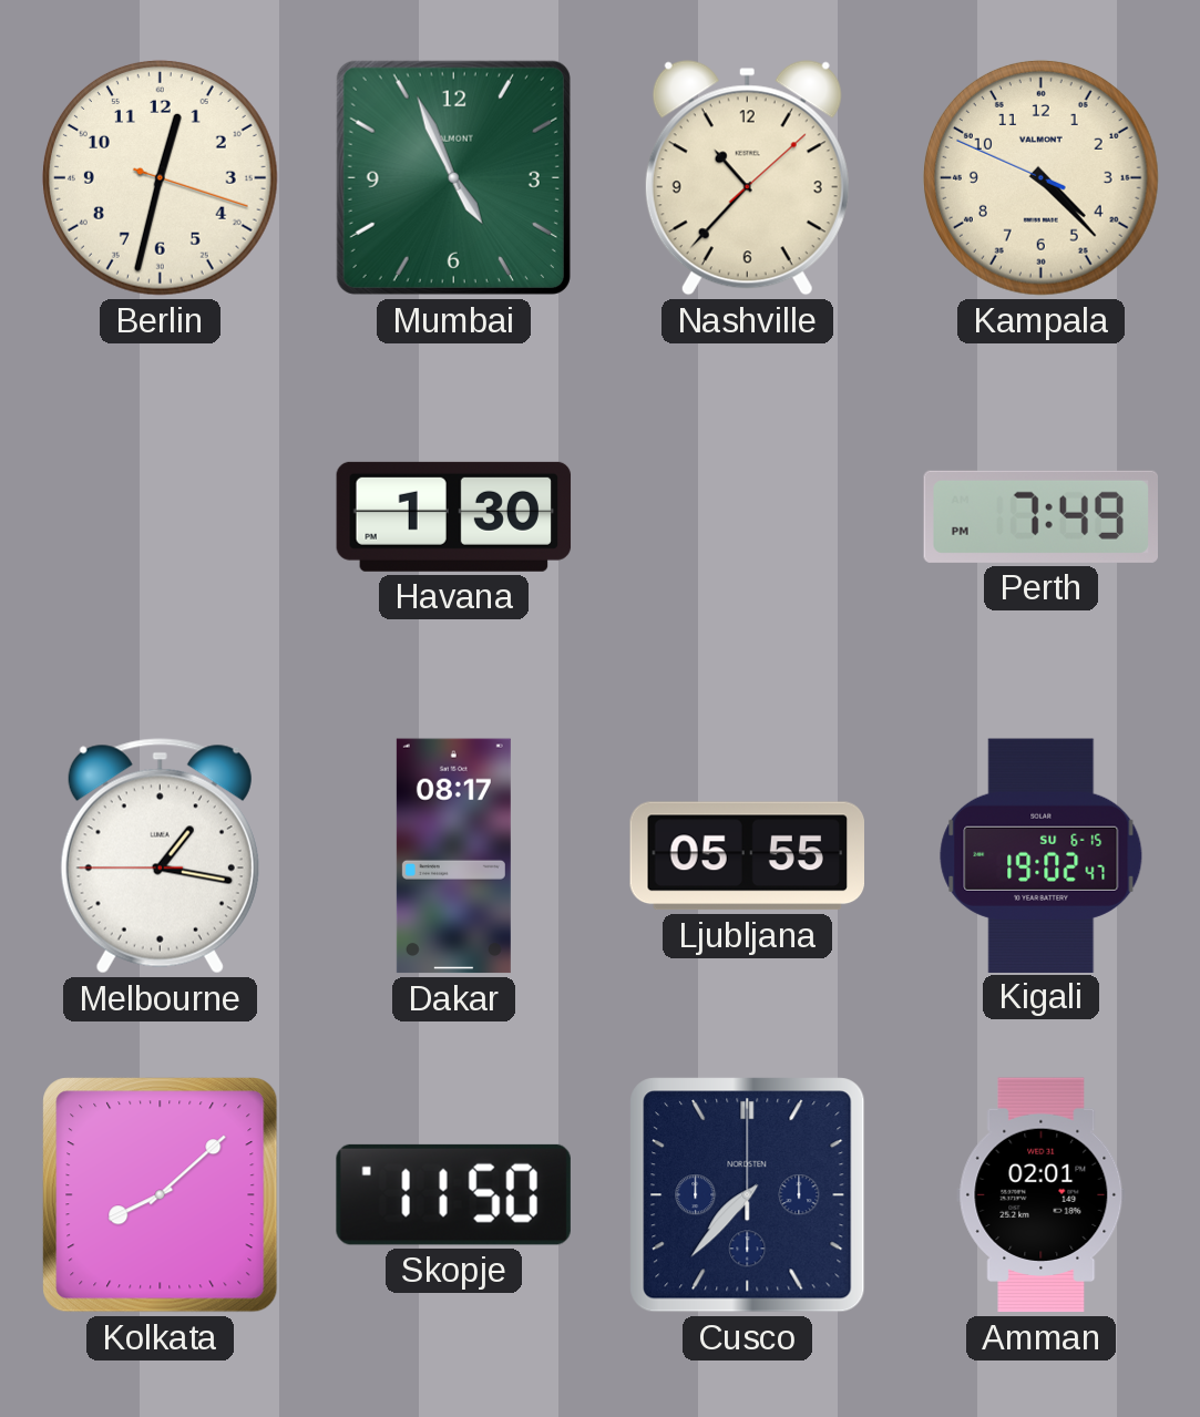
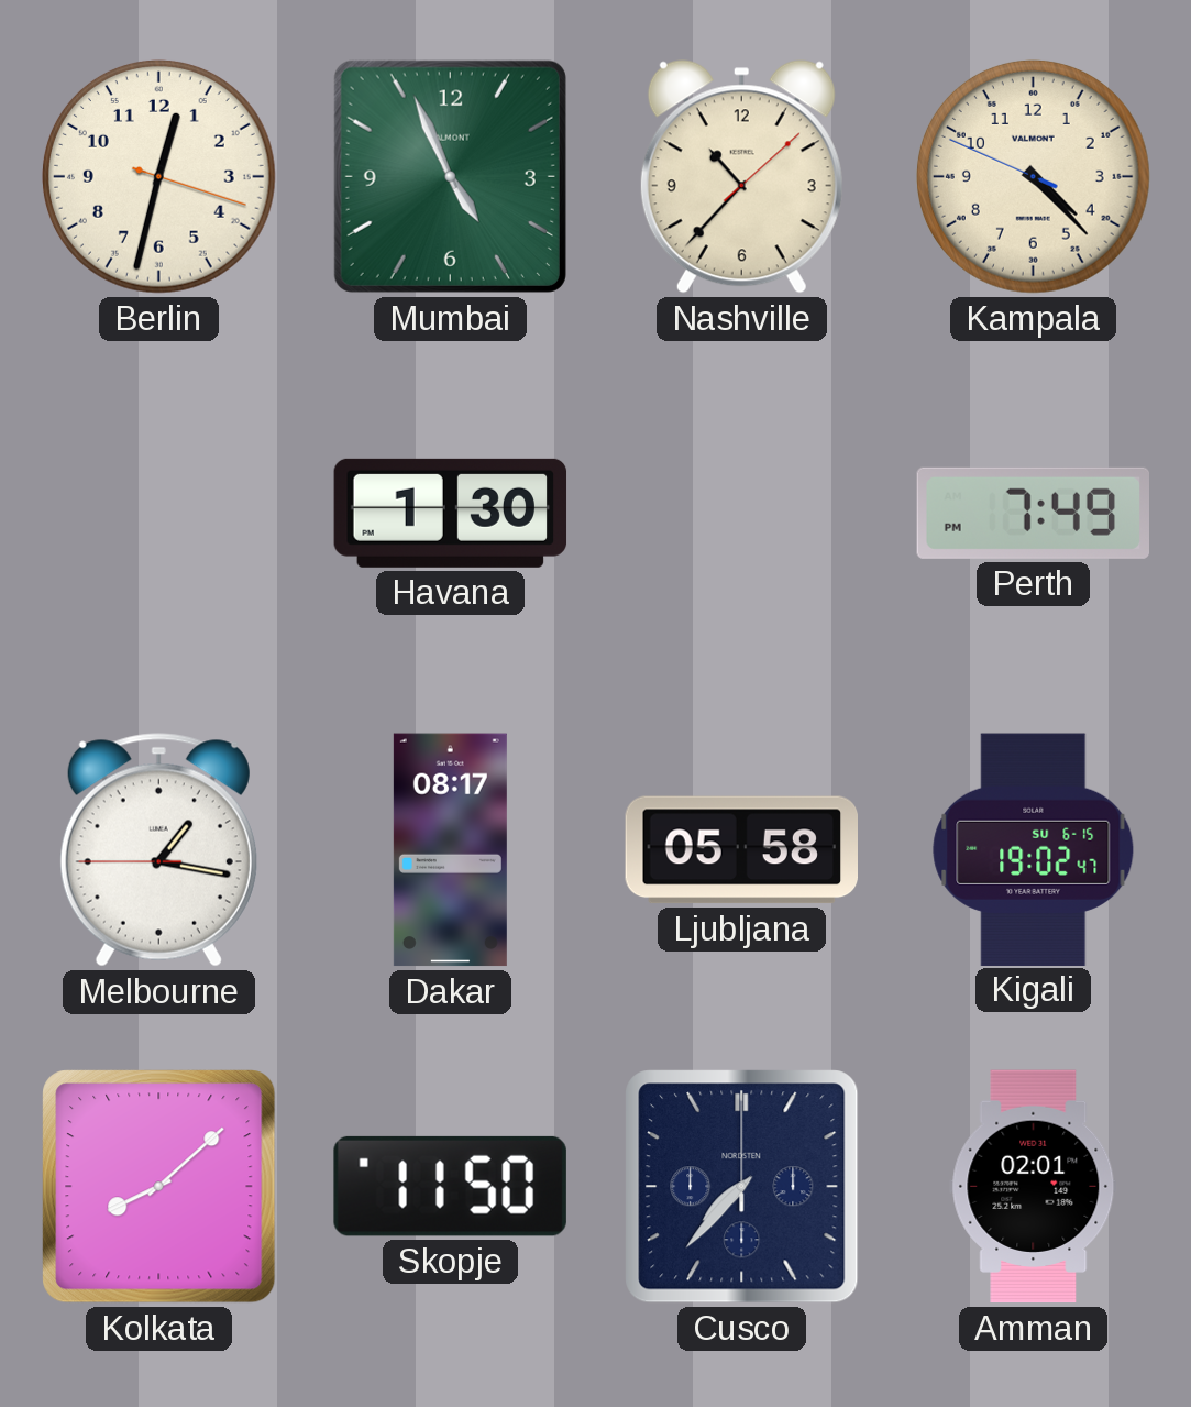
Ljubljana: 05:55 -> 05:58 (741, 850)
